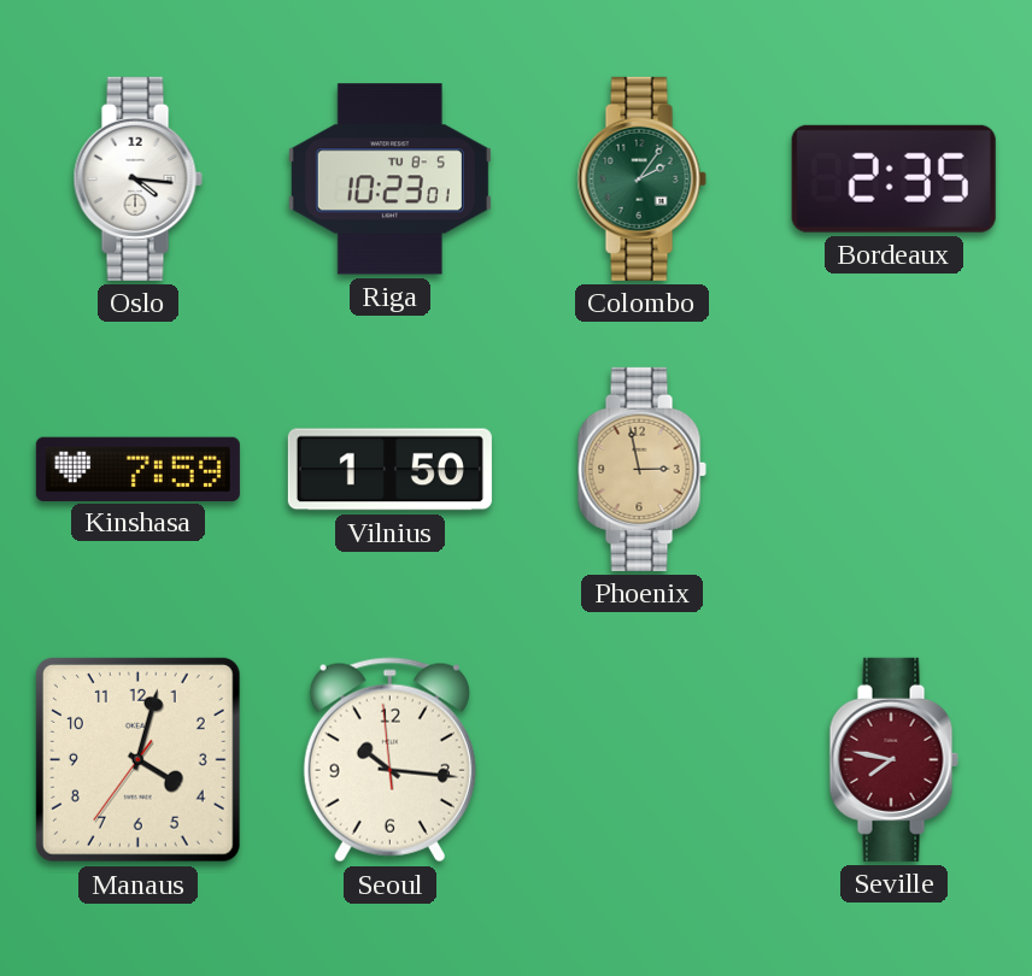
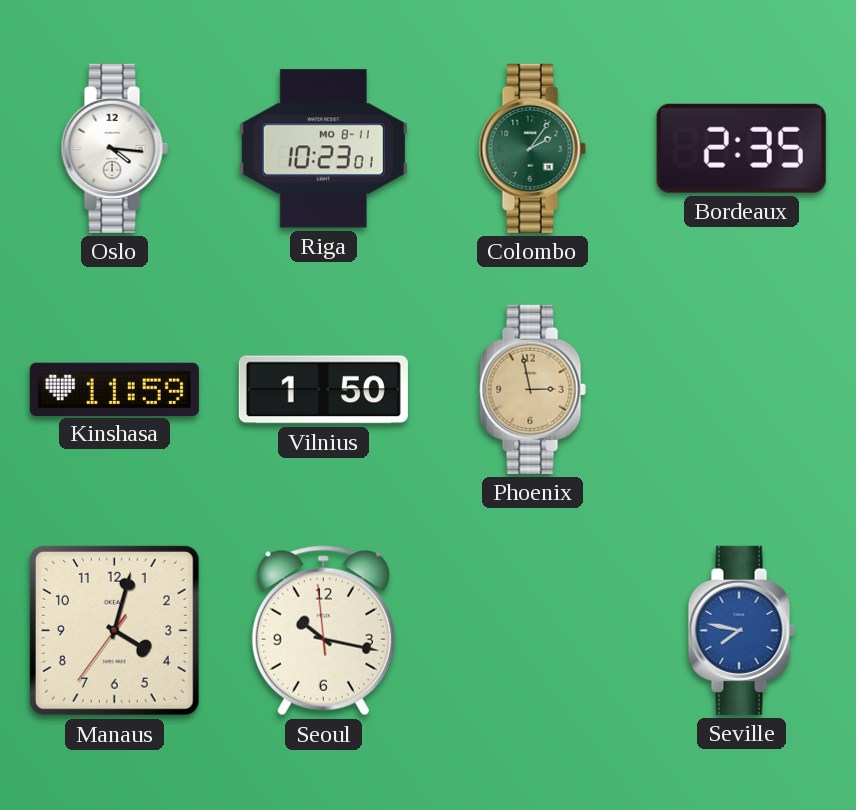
Riga date: TU 8-5 -> MO 8-11 (323, 149)
Kinshasa: 7:59 -> 11:59 (114, 389)
Seoul: 10:15 -> 10:16 (323, 631)
Seville dial: burgundy -> blue (741, 630)
